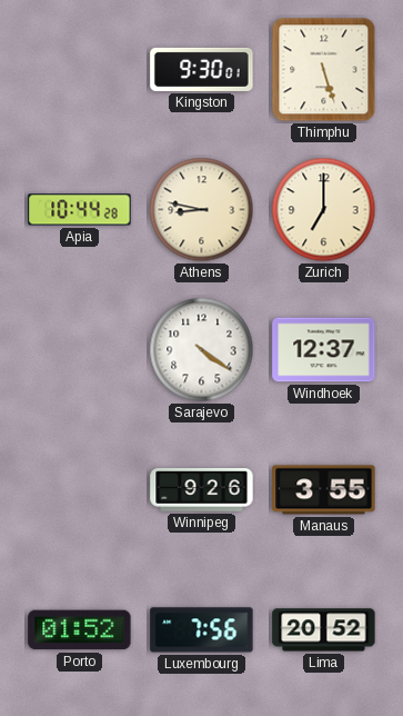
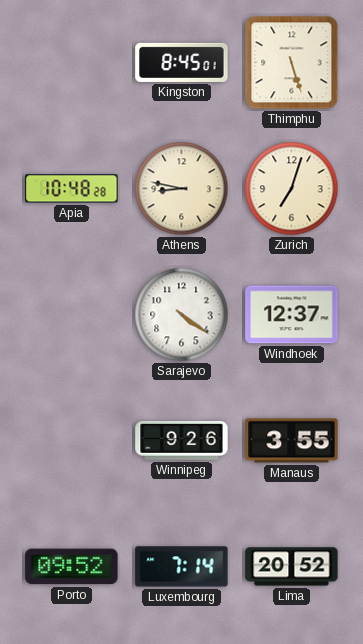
Kingston: 9:30 -> 8:45 (182, 62)
Apia: 10:44 -> 10:48 (72, 189)
Zurich: 7:00 -> 7:03 (292, 189)
Porto: 01:52 -> 09:52 (72, 567)
Luxembourg: 7:56 -> 7:14 (182, 567)
